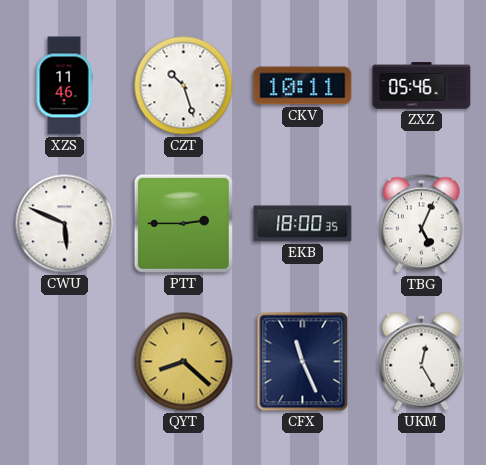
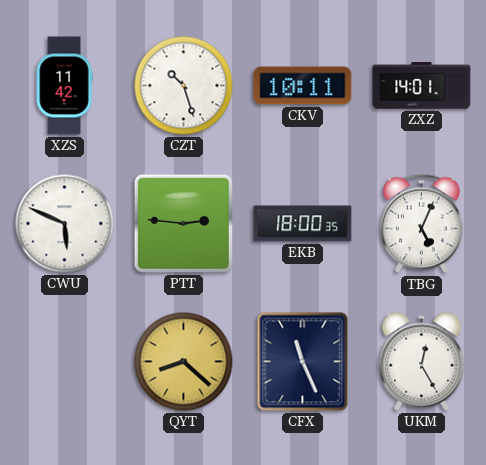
XZS: 11:46 -> 11:42 (64, 86)
ZXZ: 05:46 -> 14:01 (422, 86)
PTT: 2:45 -> 2:46 (183, 223)
